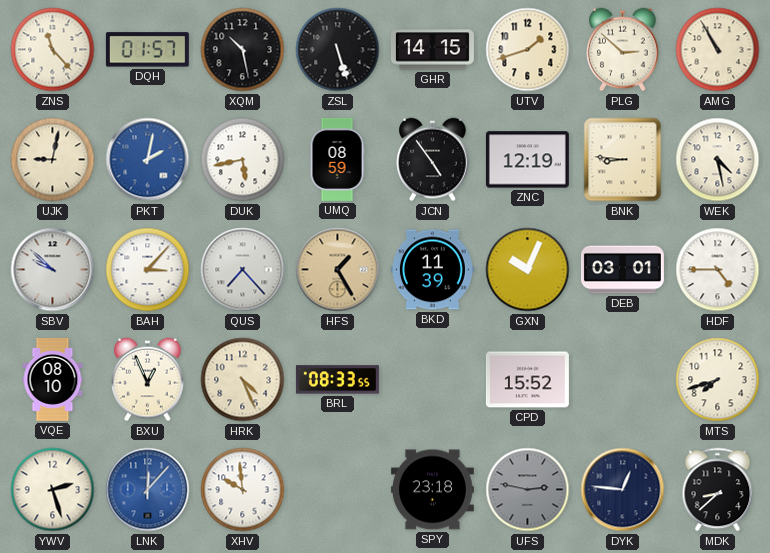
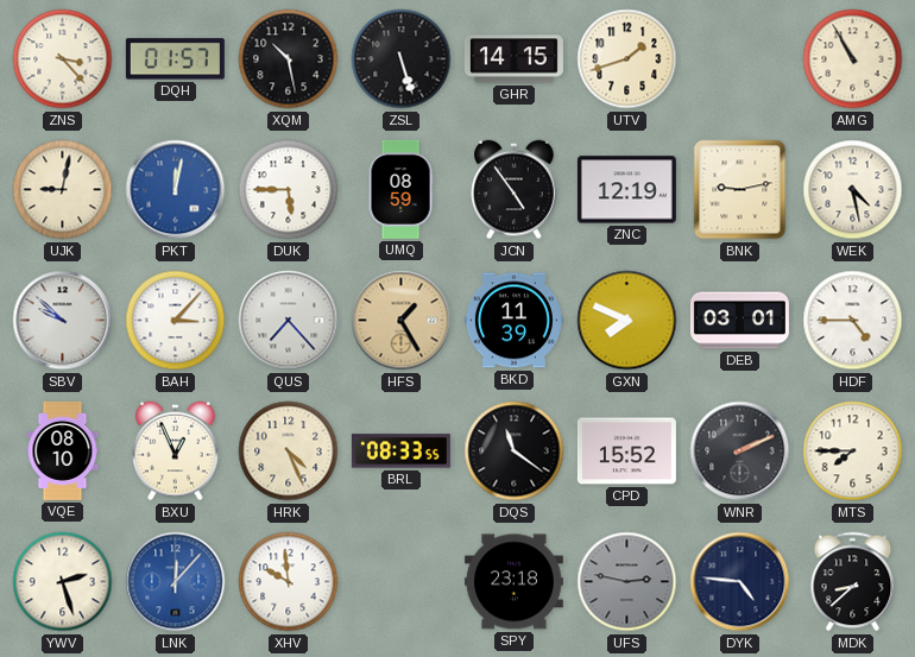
ZNS: 11:23 -> 3:23 (63, 59)
PLG: 2:52 -> none (623, 50)
PKT: 2:02 -> 12:02 (176, 190)
DUK: 5:43 -> 5:45 (289, 190)
BNK: 8:46 -> 9:13 (740, 190)
GXN: 10:04 -> 7:49 (627, 321)
DQS: none -> 11:21 (515, 451)
WNR: none -> 2:11 (740, 451)
MTS: 7:42 -> 7:45 (853, 451)
DYK: 12:46 -> 4:46 (740, 582)
